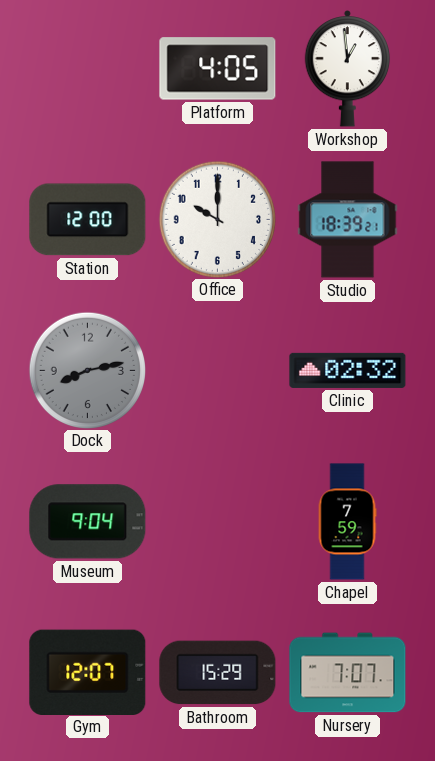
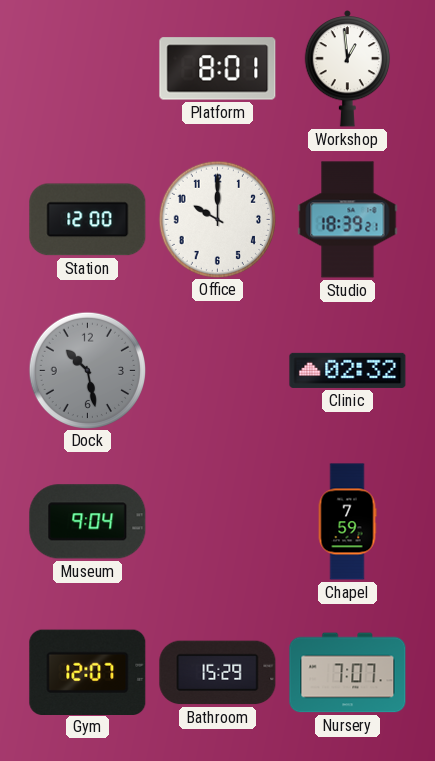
Platform: 4:05 -> 8:01 (218, 69)
Dock: 8:13 -> 10:28 (87, 370)
